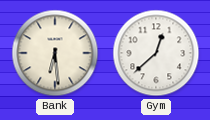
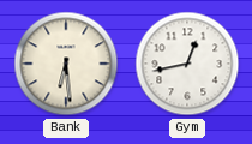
Gym: 12:38 -> 12:43 (187, 64)
